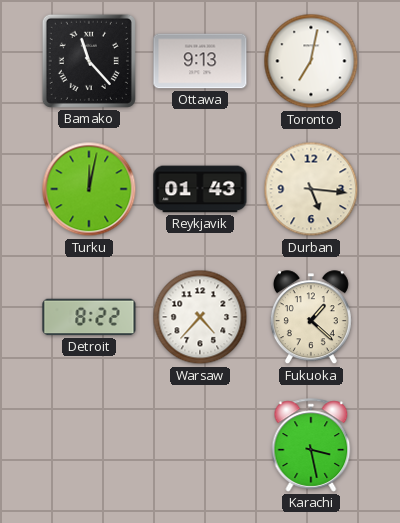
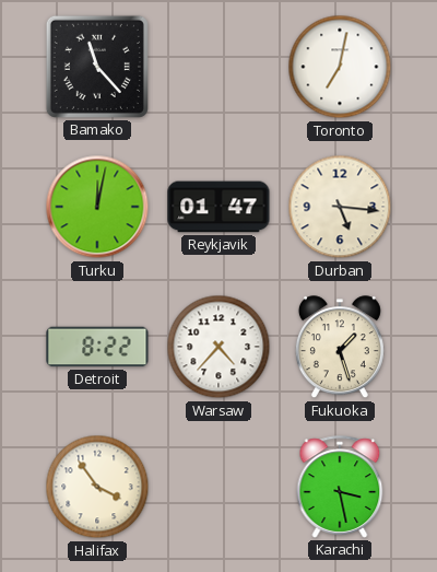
Ottawa: 9:13 -> none (200, 61)
Reykjavik: 01:43 -> 01:47 (218, 207)
Fukuoka: 1:22 -> 1:27 (340, 348)
Halifax: none -> 3:54 (97, 487)
